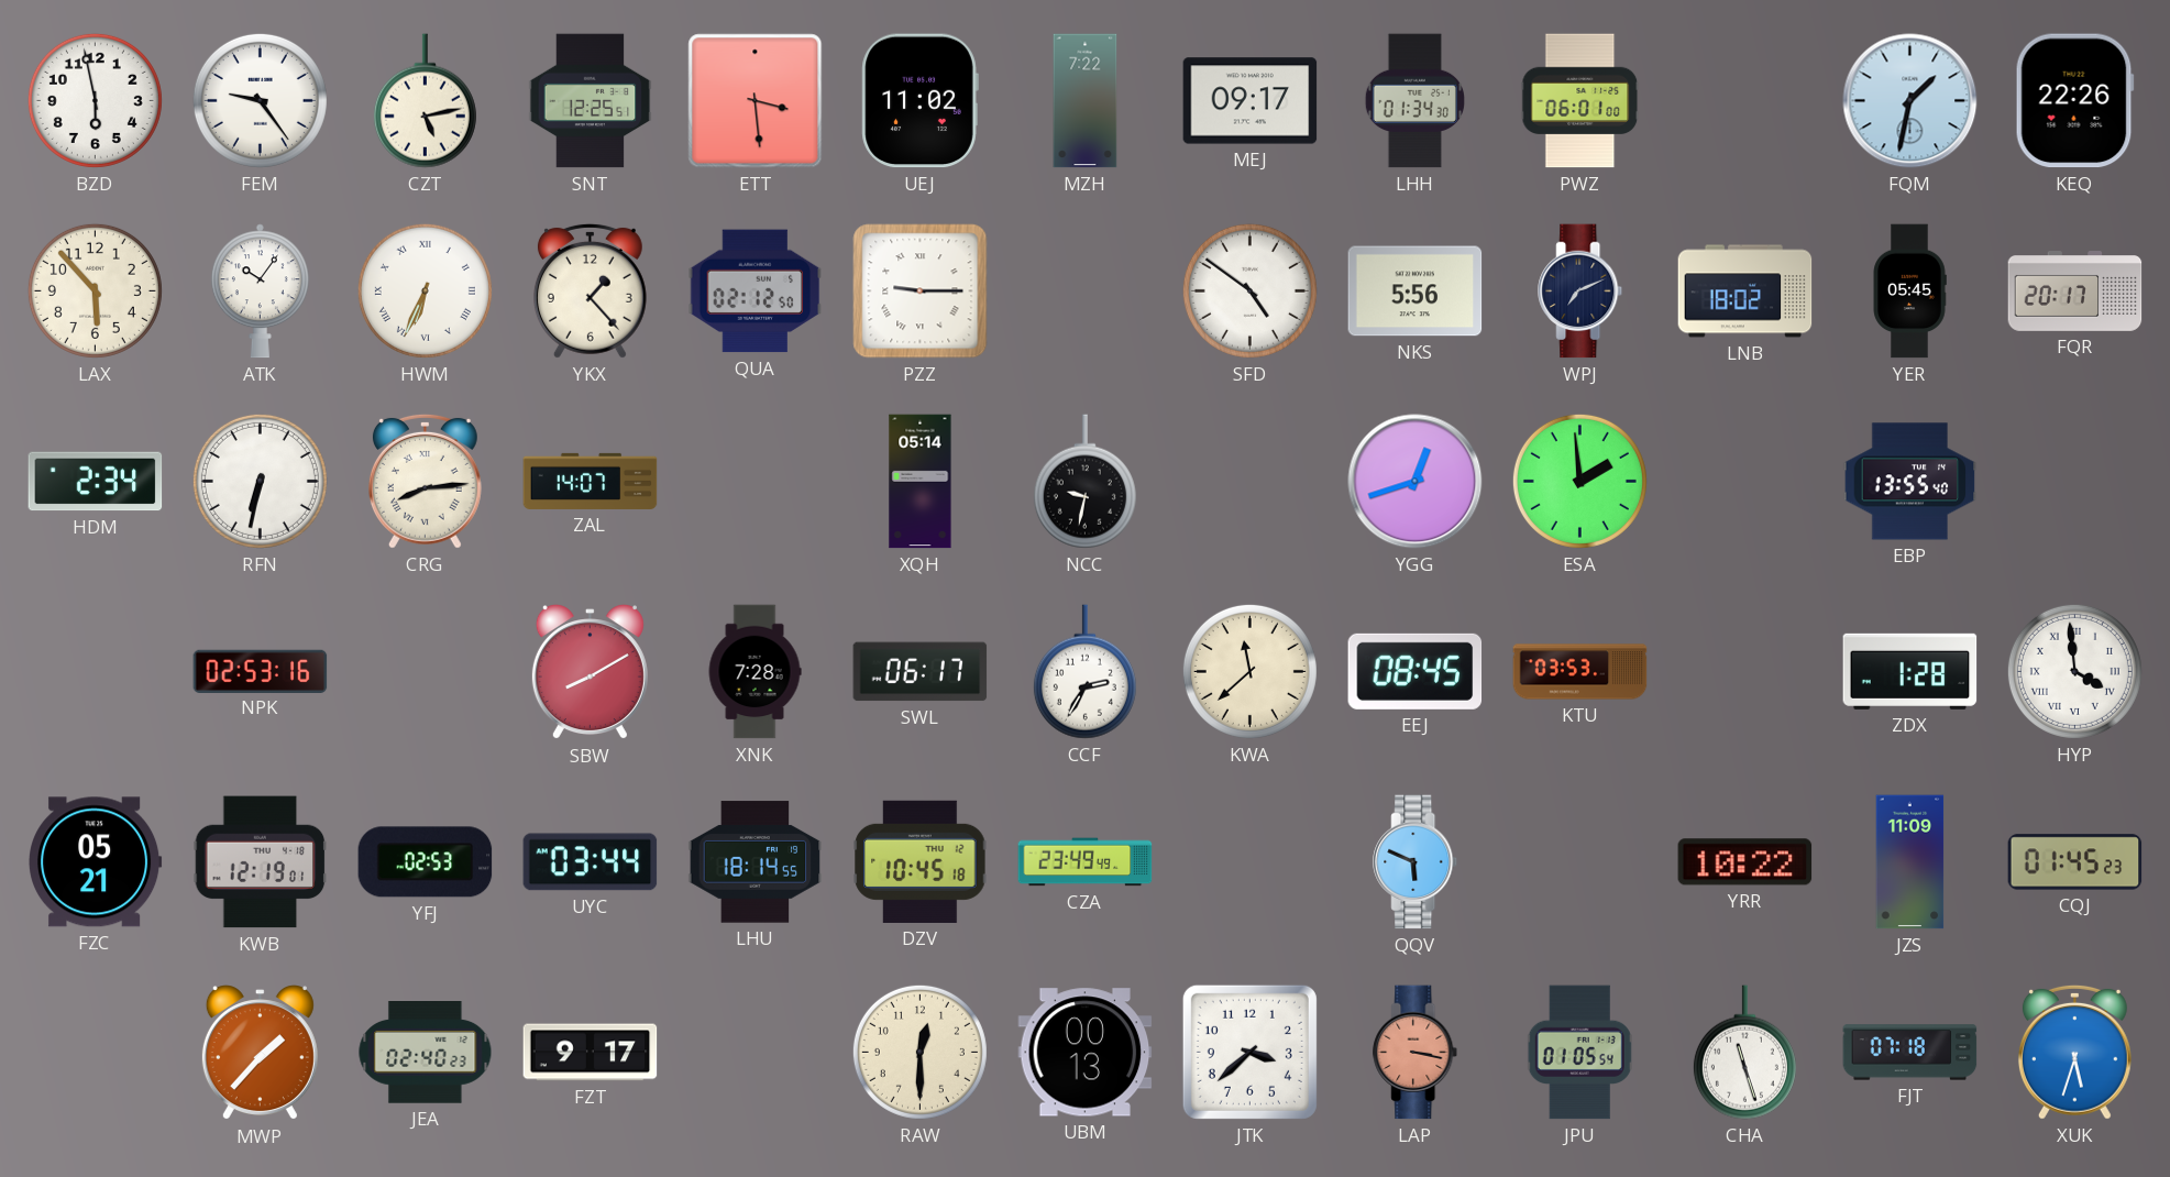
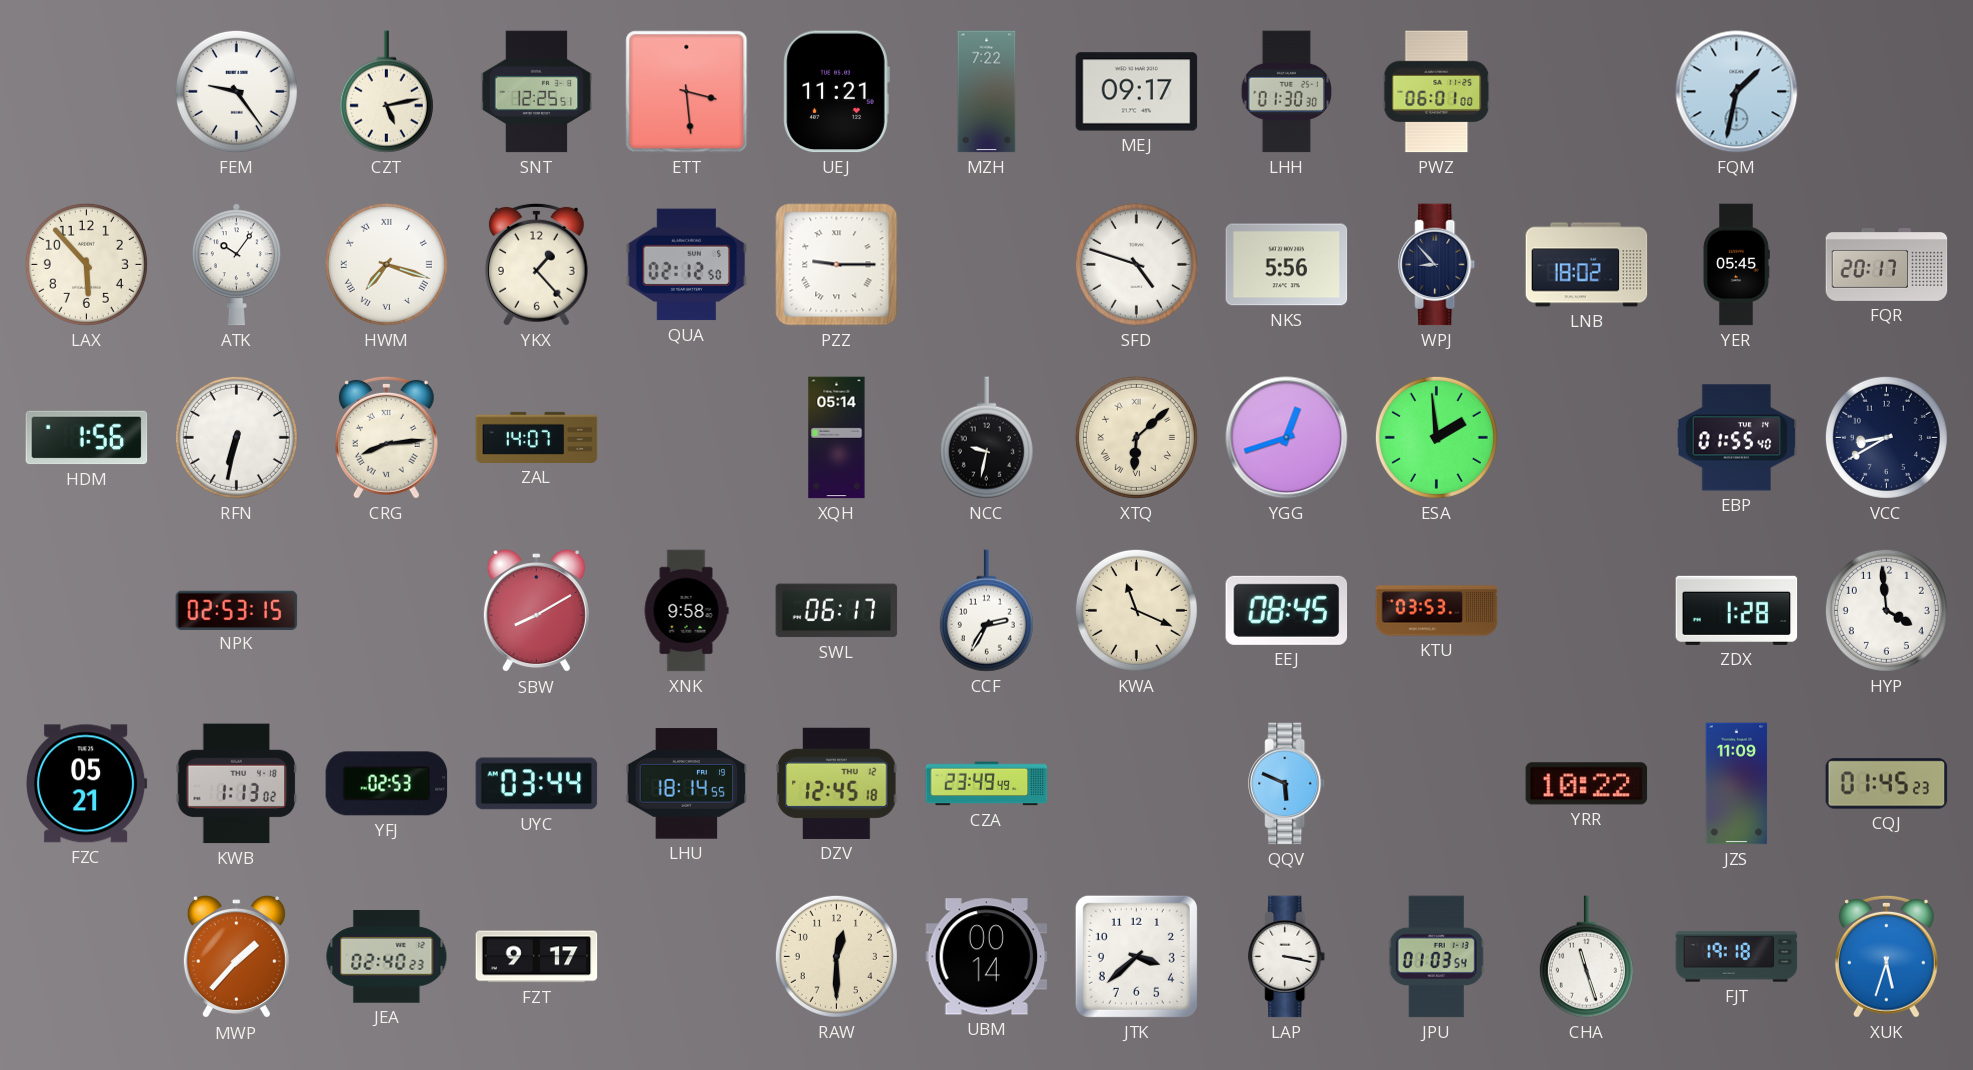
BZD: 5:58 -> none (95, 100)
UEJ: 11:02 -> 11:21 (836, 92)
LHH: 01:34 -> 01:30 (1286, 92)
KEQ: 22:26 -> none (2074, 101)
HWM: 6:34 -> 7:18 (386, 264)
SFD: 4:51 -> 4:48 (1136, 264)
WPJ: 7:11 -> 8:53 (1437, 265)
HDM: 2:34 -> 1:56 (87, 438)
XTQ: none -> 6:08 (1136, 437)
EBP: 13:55 -> 01:55 (1737, 438)
VCC: none -> 8:40 (1886, 437)
NPK: 02:53:16 -> 02:53:15 (237, 610)
XNK: 7:28 -> 9:58 (686, 611)
KWA: 11:38 -> 11:19 (1136, 610)
HYP numerals: Roman -> Arabic (1886, 610)
KWB: 12:19 -> 1:13 (237, 784)
DZV: 10:45 -> 12:45 (837, 783)
UBM: 00:13 -> 00:14 (987, 957)
LAP dial: salmon -> white (1287, 957)
JPU: 01:05 -> 01:03 (1436, 957)
FJT: 07:18 -> 19:18 (1737, 957)
